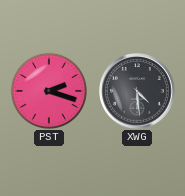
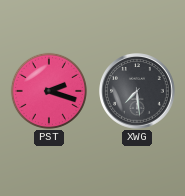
XWG: 4:29 -> 7:29 (137, 91)
